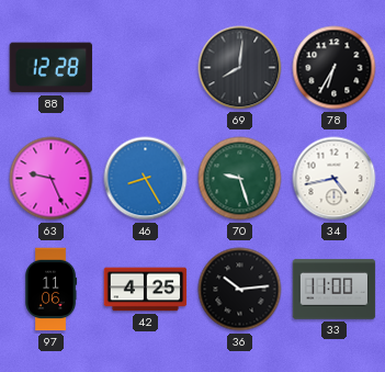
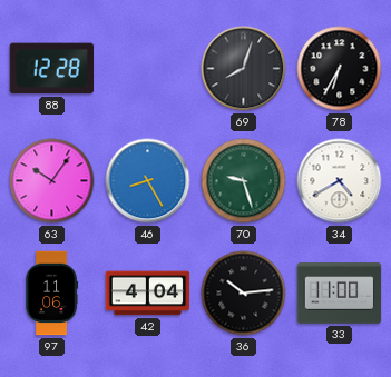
69: 8:01 -> 8:03 (244, 69)
63: 9:26 -> 10:06 (52, 181)
34: 4:43 -> 4:40 (340, 181)
42: 4:25 -> 4:04 (148, 294)
